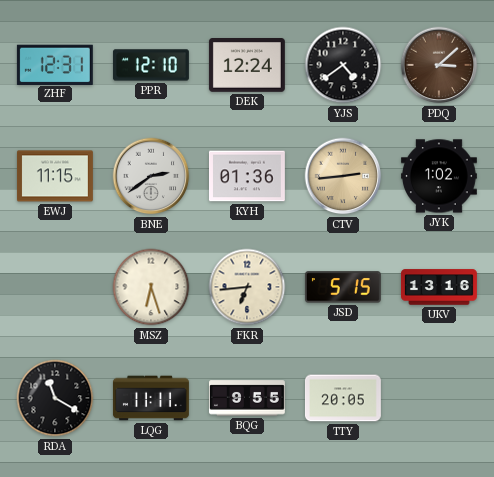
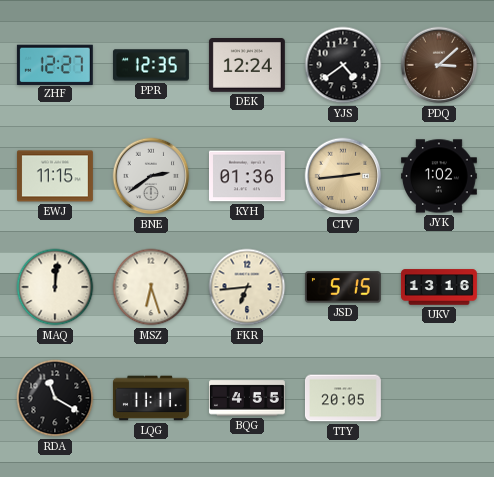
ZHF: 12:31 -> 12:27 (55, 64)
PPR: 12:10 -> 12:35 (151, 65)
MAQ: none -> 12:01 (55, 287)
BQG: 9:55 -> 4:55 (247, 398)
